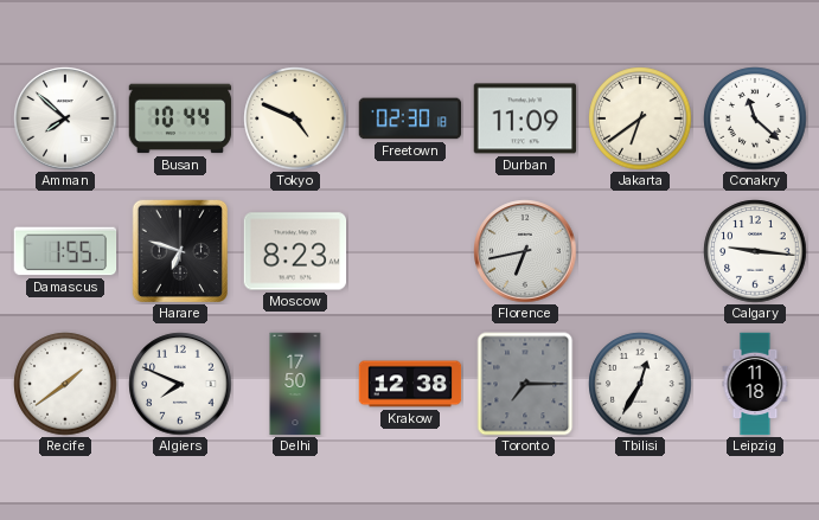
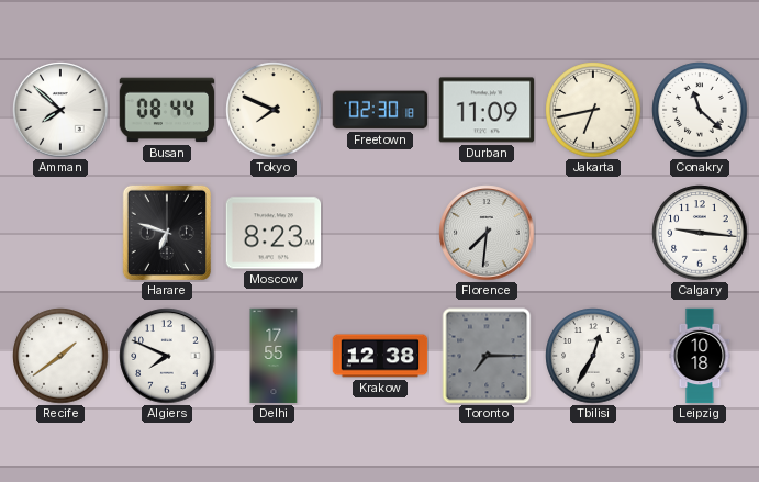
Busan: 10:44 -> 08:44 (167, 110)
Tokyo: 4:49 -> 7:49 (274, 110)
Jakarta: 6:39 -> 6:43 (593, 110)
Damascus: 1:55 -> none (65, 251)
Florence: 6:43 -> 7:31 (487, 233)
Delhi: 17:50 -> 17:55 (274, 356)
Leipzig: 11:18 -> 10:18 (700, 356)
